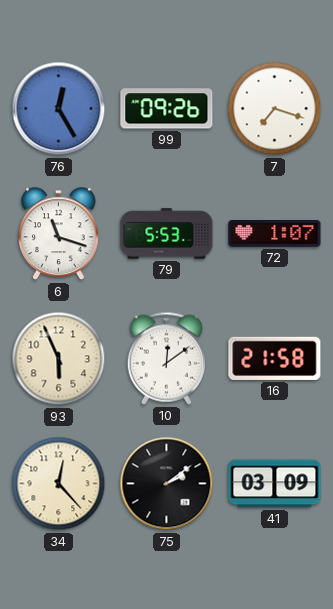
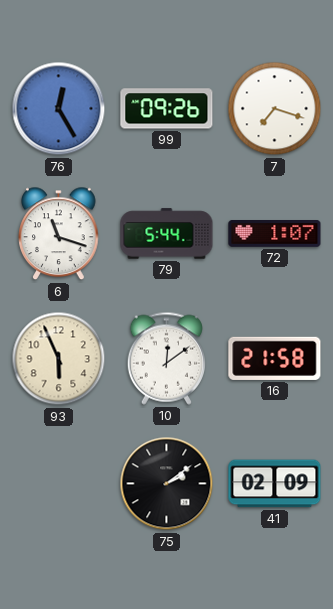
79: 5:53 -> 5:44 (167, 234)
34: 12:23 -> none (59, 484)
41: 03:09 -> 02:09 (275, 484)
